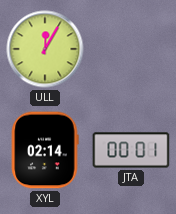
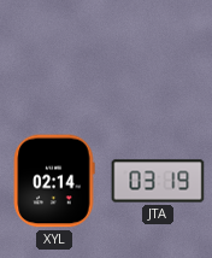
ULL: 12:05 -> none (45, 49)
JTA: 00:01 -> 03:19 (158, 181)
